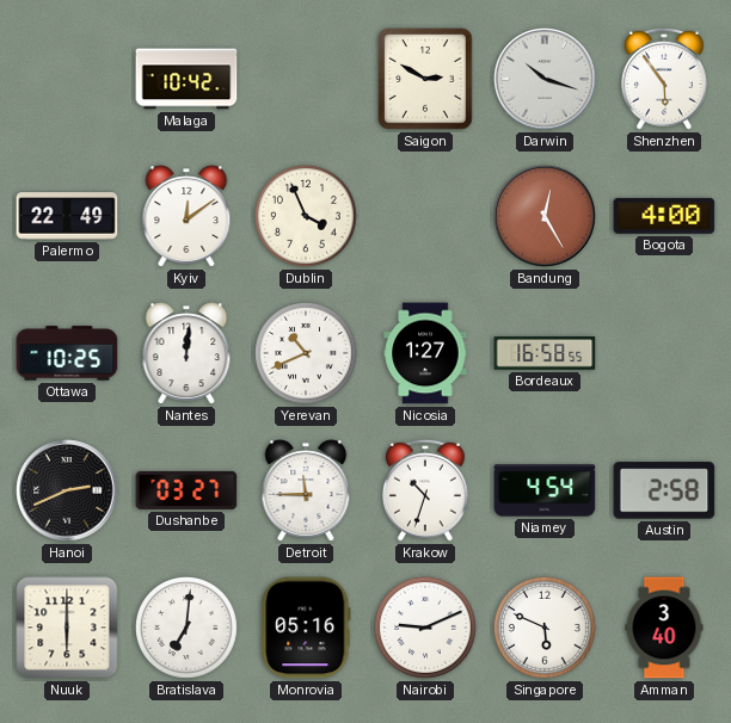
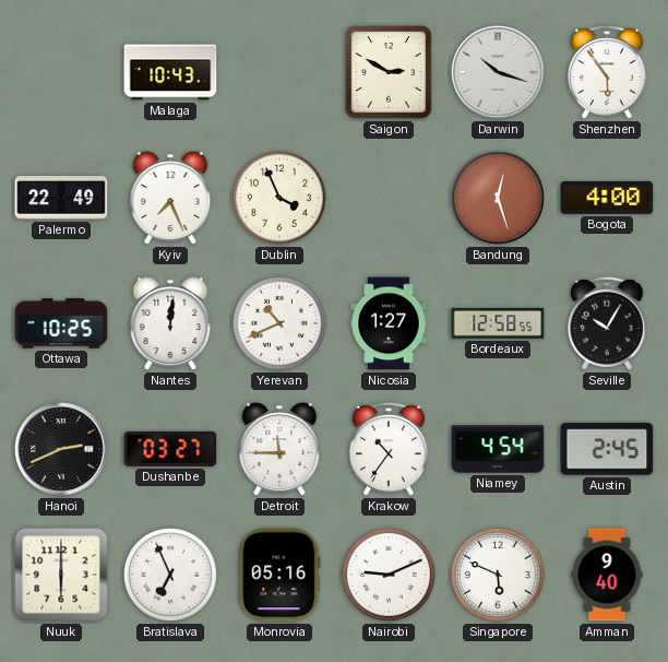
Malaga: 10:42 -> 10:43 (170, 72)
Kyiv: 12:09 -> 7:26 (170, 198)
Bandung: 12:25 -> 12:27 (498, 198)
Bordeaux: 16:58 -> 12:58 (498, 323)
Seville: none -> 10:05 (608, 323)
Krakow: 10:33 -> 10:36 (390, 449)
Austin: 2:58 -> 2:45 (607, 449)
Bratislava: 7:01 -> 6:56 (171, 576)
Amman: 3:40 -> 9:40 (607, 575)
